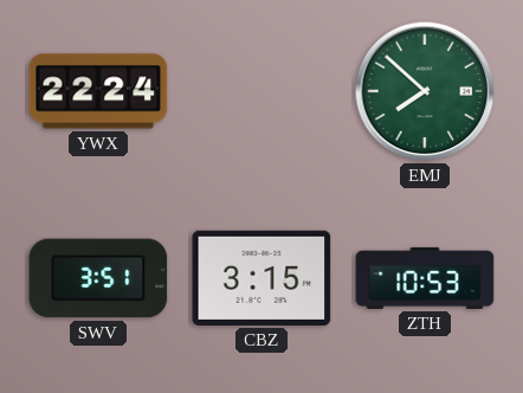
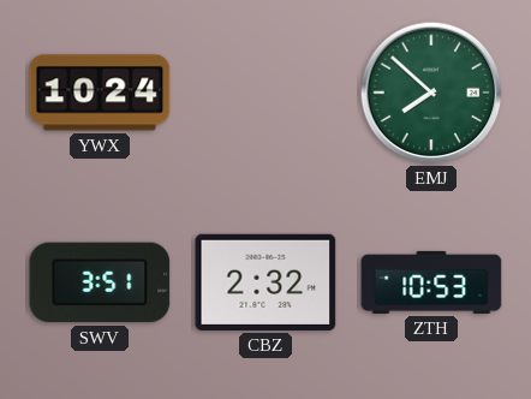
YWX: 22:24 -> 10:24 (100, 93)
CBZ: 3:15 -> 2:32 (265, 282)
